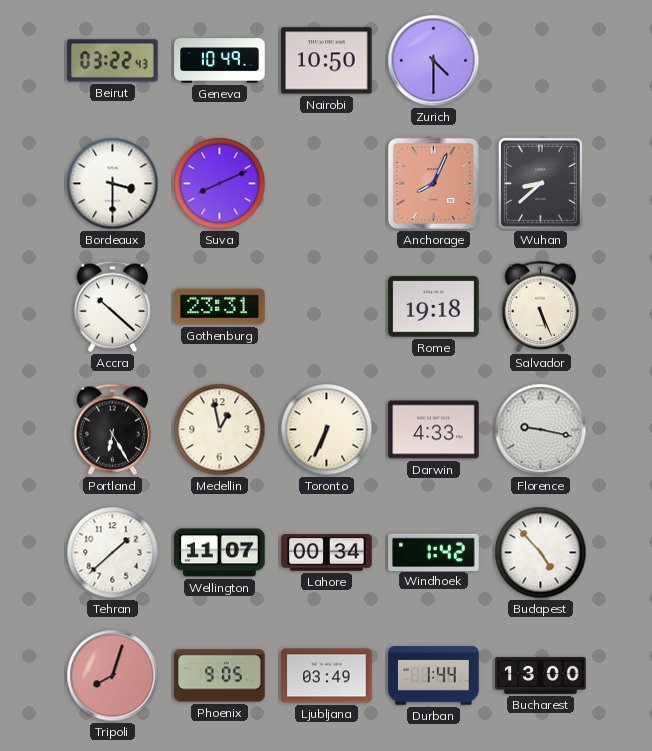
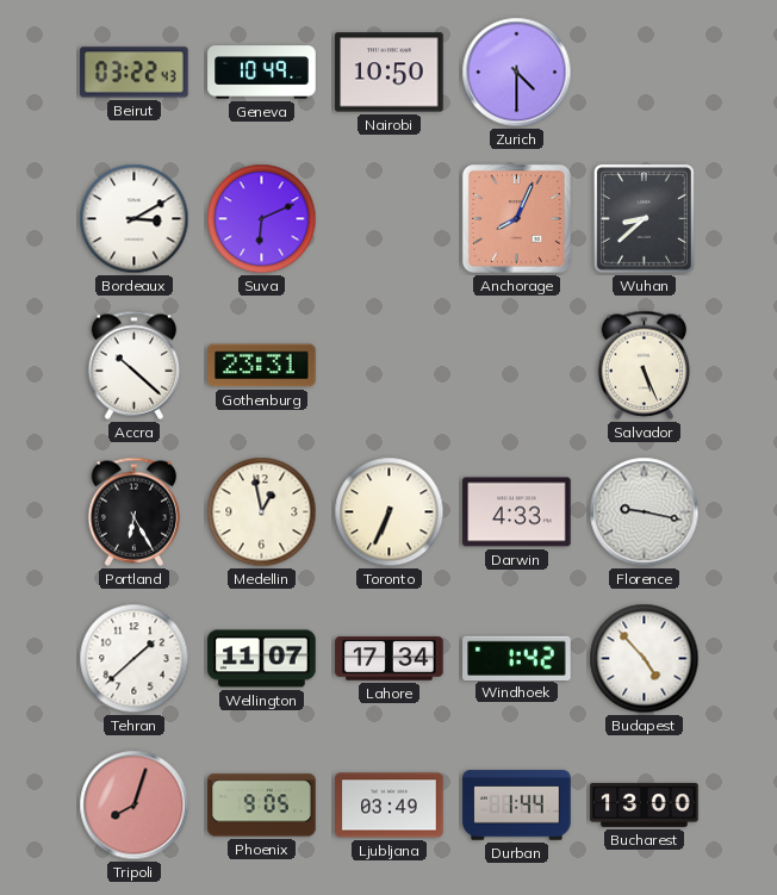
Bordeaux: 3:30 -> 3:10 (135, 219)
Suva: 8:11 -> 6:11 (262, 219)
Rome: 19:18 -> none (434, 307)
Lahore: 00:34 -> 17:34 (390, 659)
